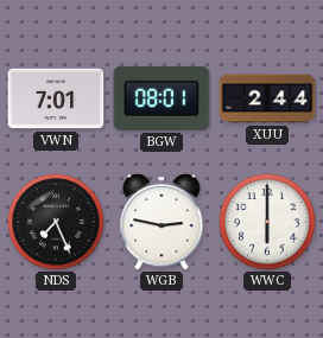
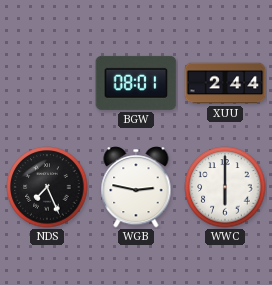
VWN: 7:01 -> none (56, 98)
